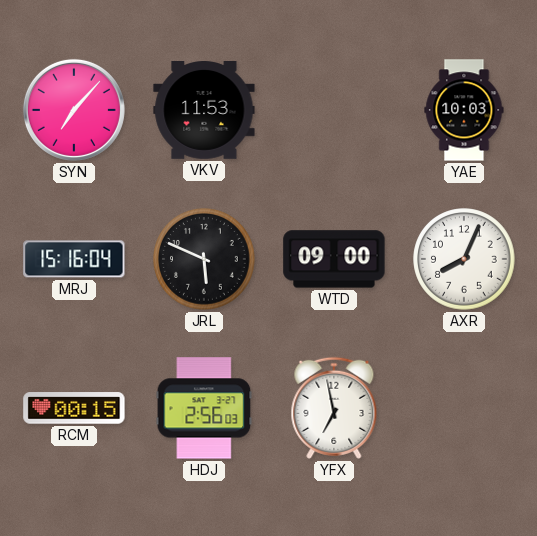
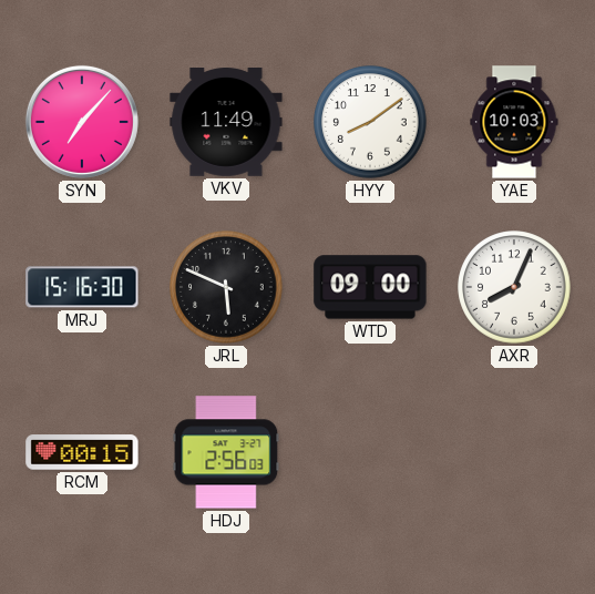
VKV: 11:53 -> 11:49 (226, 123)
HYY: none -> 8:09 (370, 122)
MRJ: 15:16:04 -> 15:16:30 (82, 287)
YFX: 6:58 -> none (334, 408)
